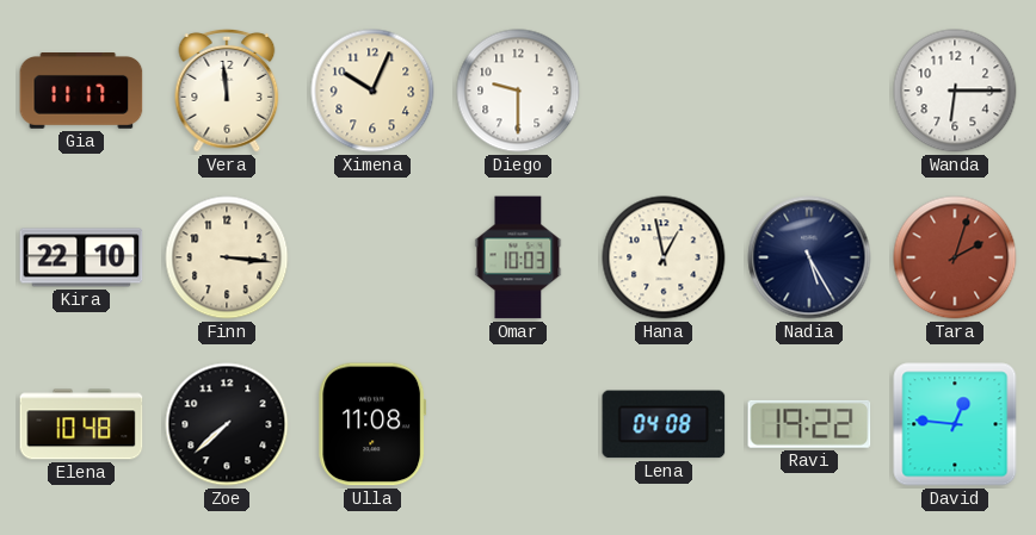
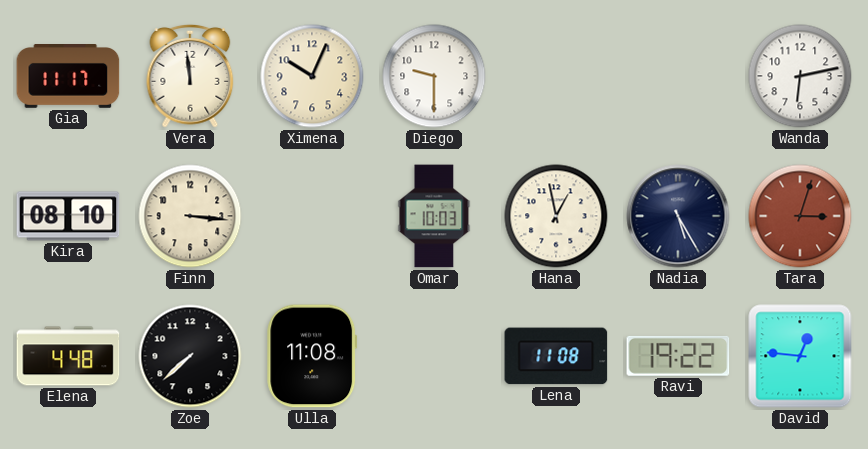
Wanda: 6:15 -> 6:13 (800, 76)
Kira: 22:10 -> 08:10 (68, 216)
Tara: 2:03 -> 3:03 (800, 216)
Elena: 10:48 -> 4:48 (68, 356)
Lena: 04:08 -> 11:08 (556, 356)
